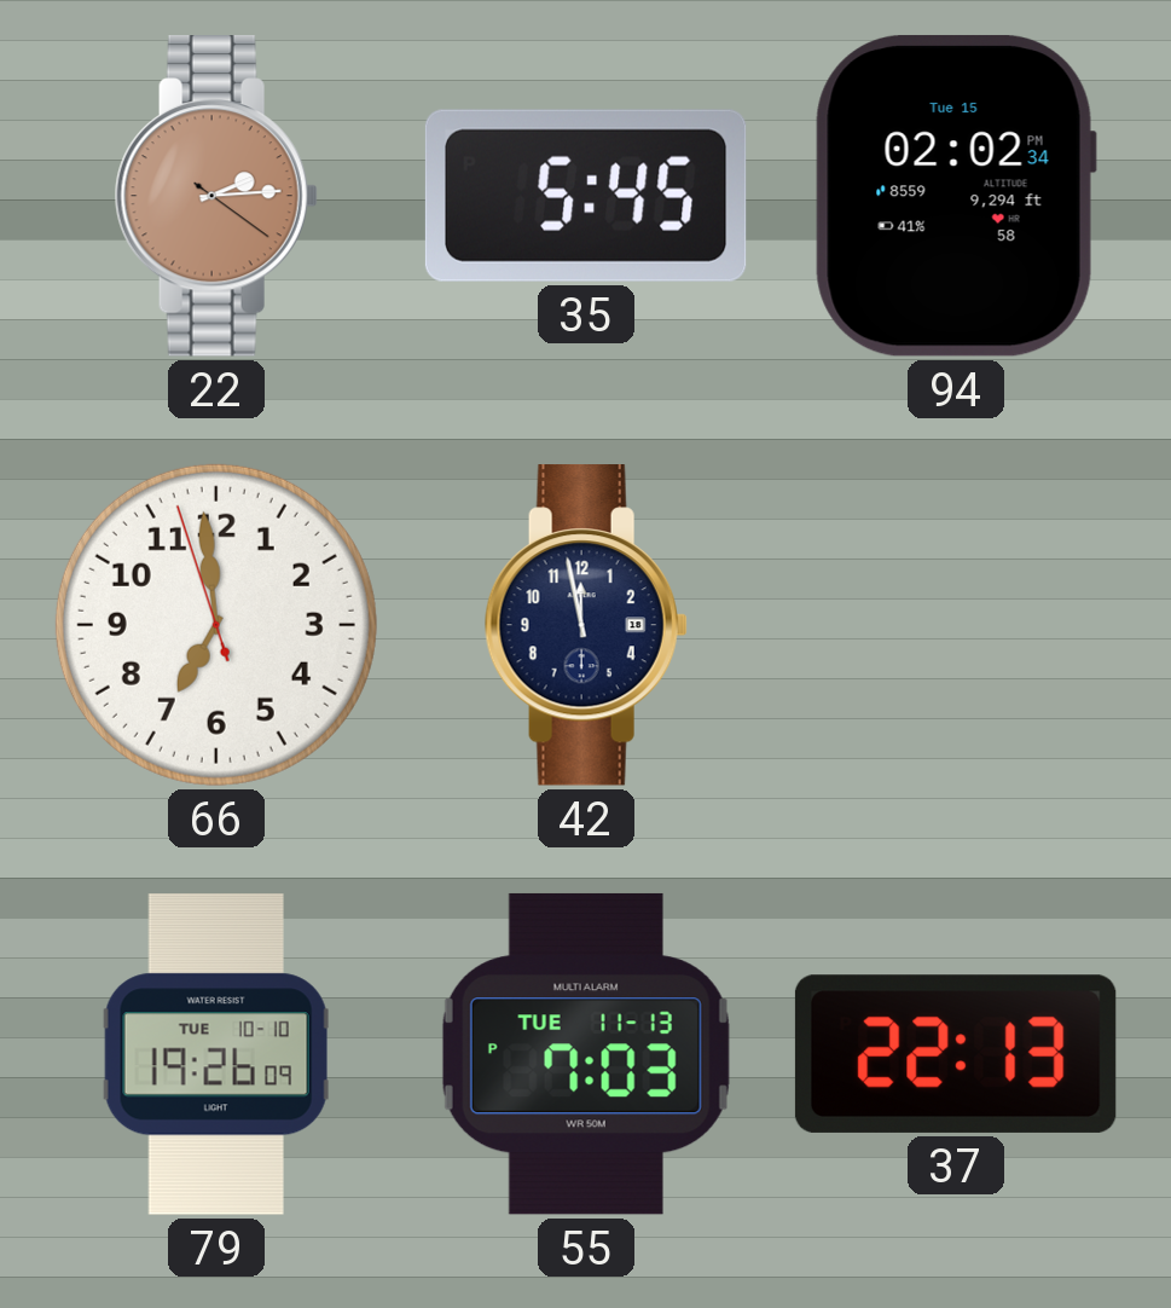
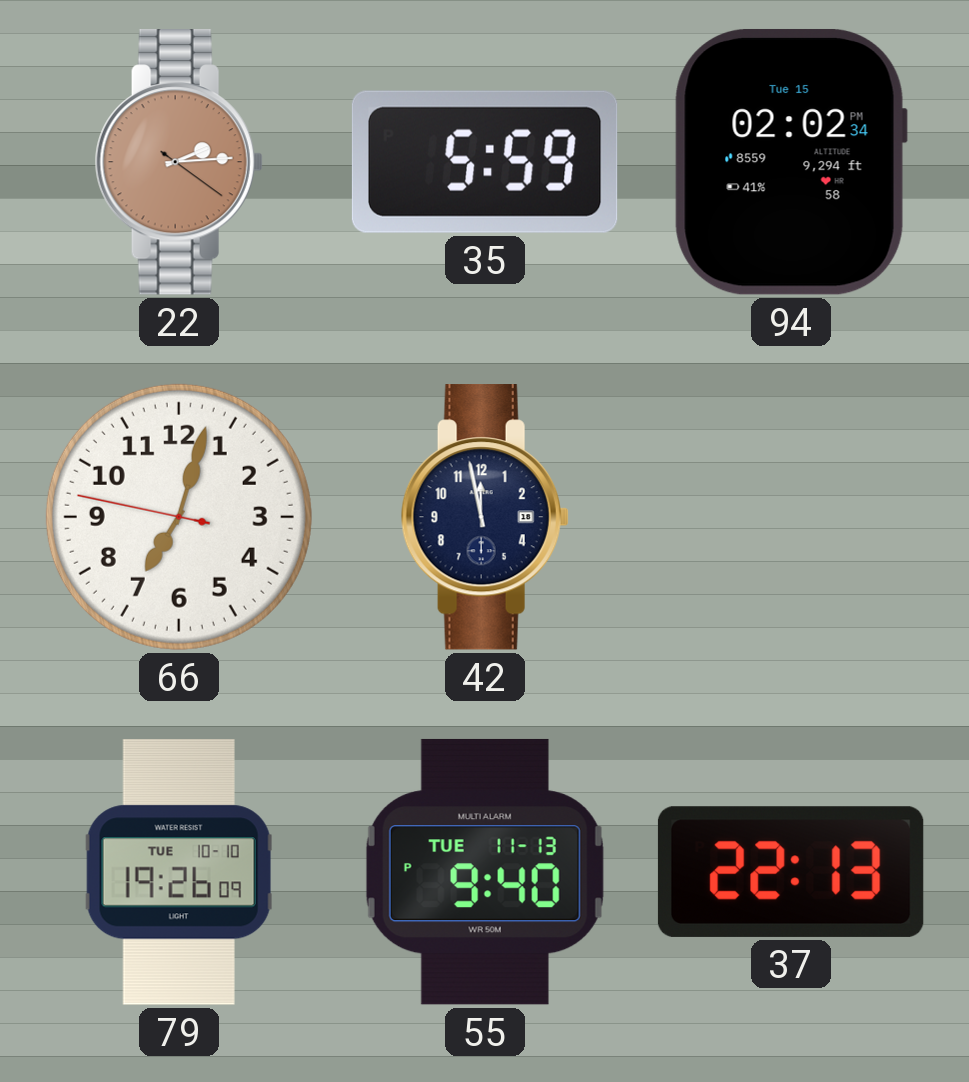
35: 5:45 -> 5:59 (485, 162)
66: 6:58 -> 7:02 (179, 517)
55: 7:03 -> 9:40 (485, 872)
